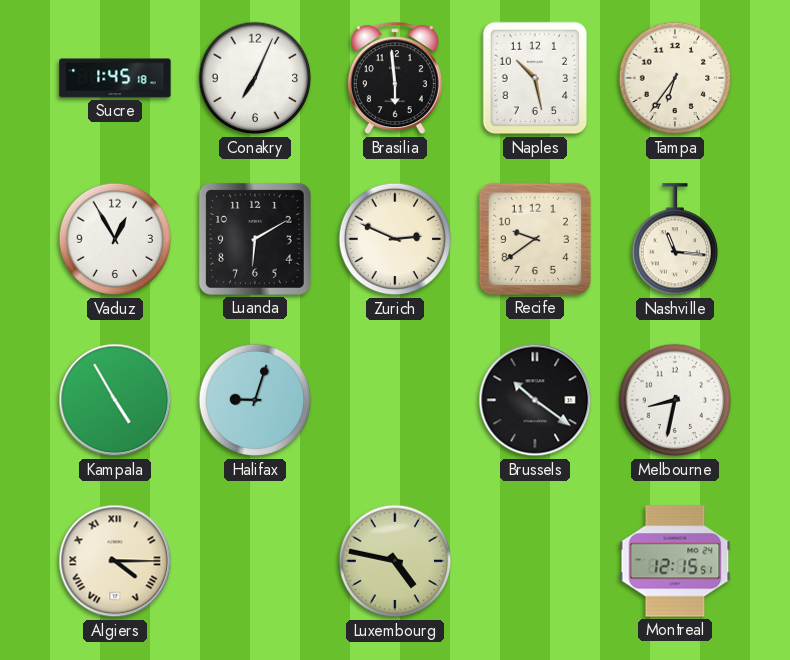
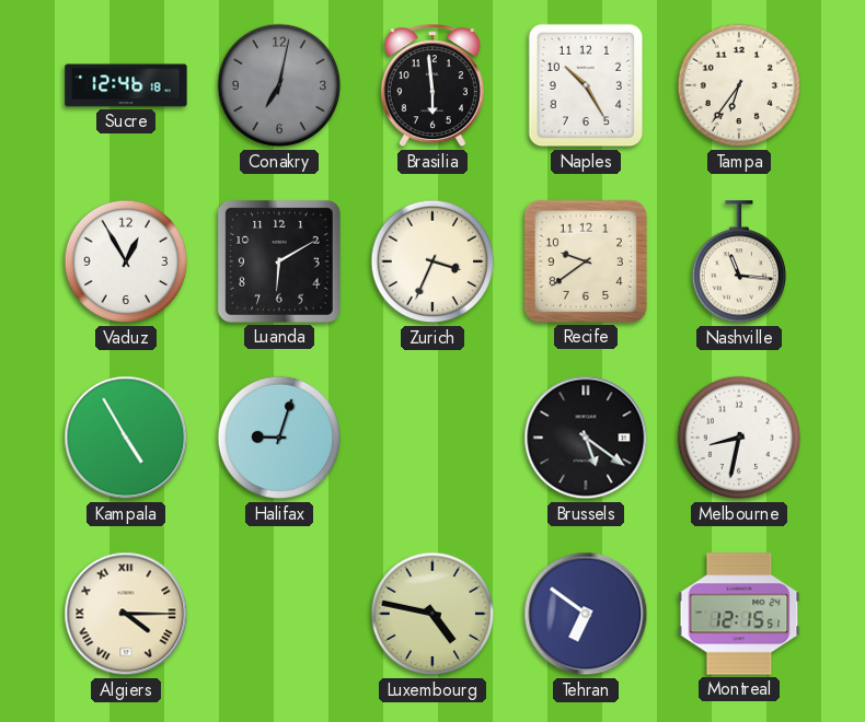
Sucre: 1:45 -> 12:46 (126, 85)
Conakry: 7:04 -> 7:02 (279, 85)
Conakry dial: white -> grey (279, 85)
Naples: 10:28 -> 10:25 (586, 85)
Zurich: 2:49 -> 3:34 (432, 261)
Brussels: 10:21 -> 5:21 (586, 438)
Tehran: none -> 6:51 (586, 614)
